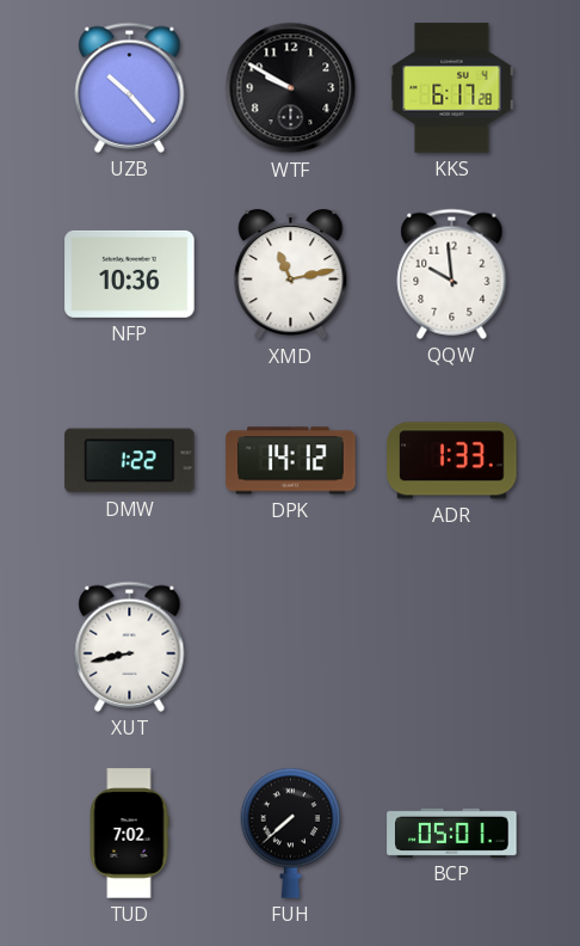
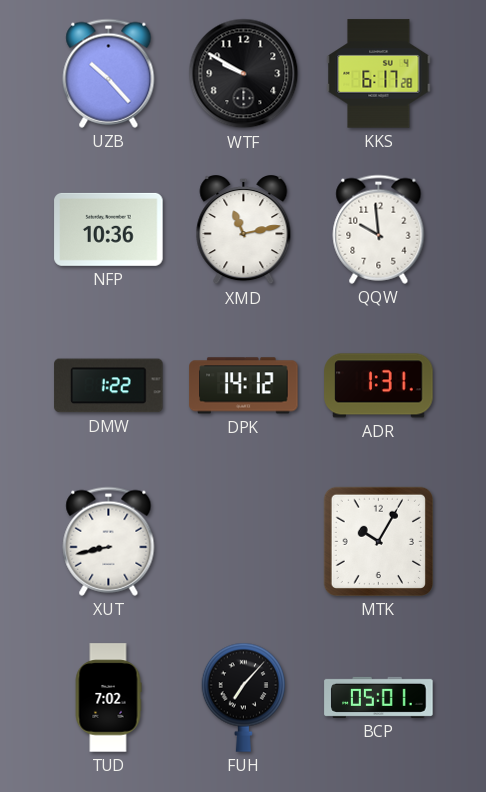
ADR: 1:33 -> 1:31 (379, 386)
MTK: none -> 10:05 (378, 541)
FUH: 7:38 -> 7:07 (244, 697)
